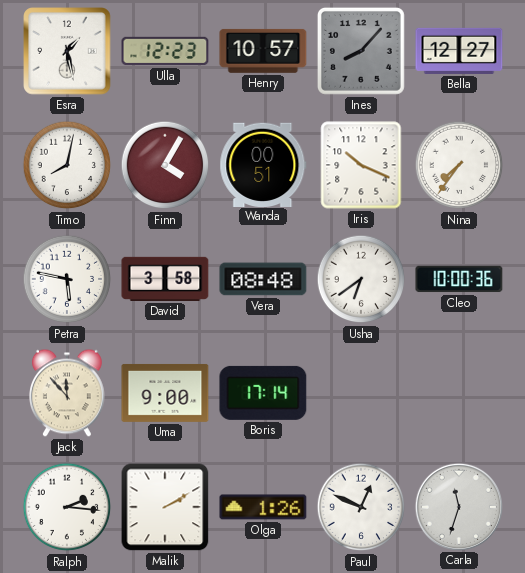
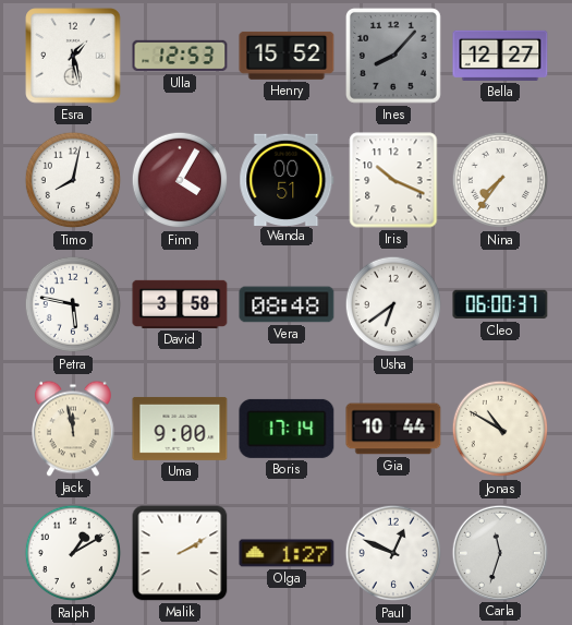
Ulla: 12:23 -> 12:53 (180, 56)
Henry: 10:57 -> 15:52 (287, 56)
Cleo: 10:00 -> 06:00 (500, 304)
Jack: 11:53 -> 11:58 (74, 429)
Gia: none -> 10:44 (393, 429)
Jonas: none -> 10:50 (500, 429)
Ralph: 2:16 -> 1:10 (73, 553)
Olga: 1:26 -> 1:27 (287, 553)
